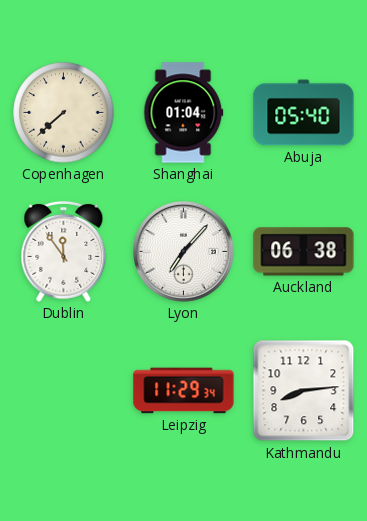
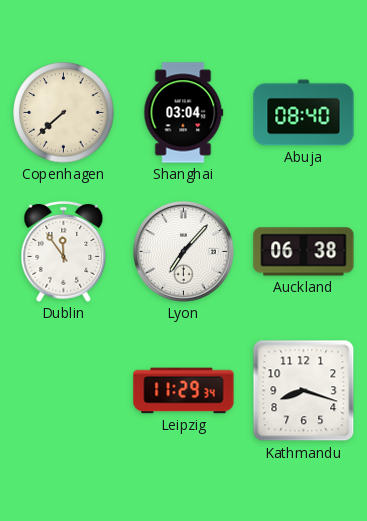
Shanghai: 01:04 -> 03:04 (184, 113)
Abuja: 05:40 -> 08:40 (304, 113)
Kathmandu: 8:14 -> 8:18 (304, 391)
